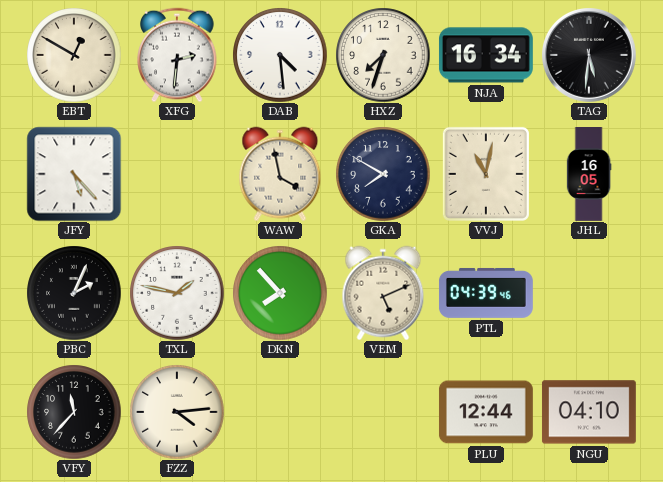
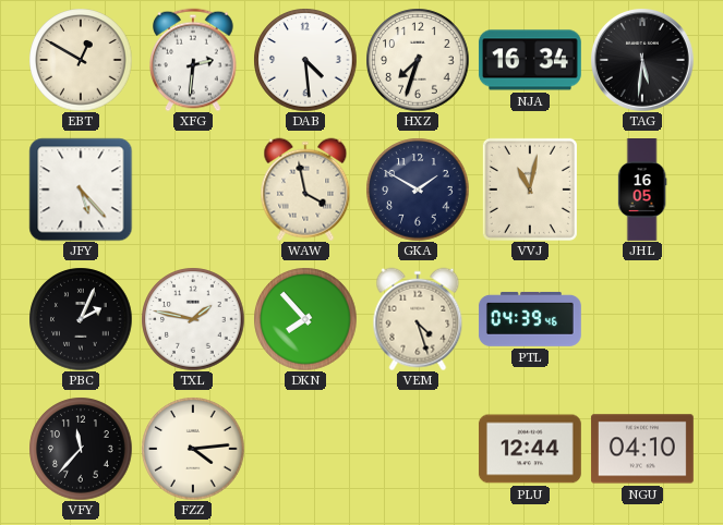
GKA: 7:50 -> 1:50 (418, 190)
VEM: 5:11 -> 4:27 (418, 319)
